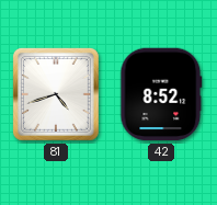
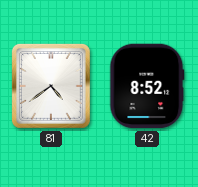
81: 4:42 -> 4:39 (51, 86)
